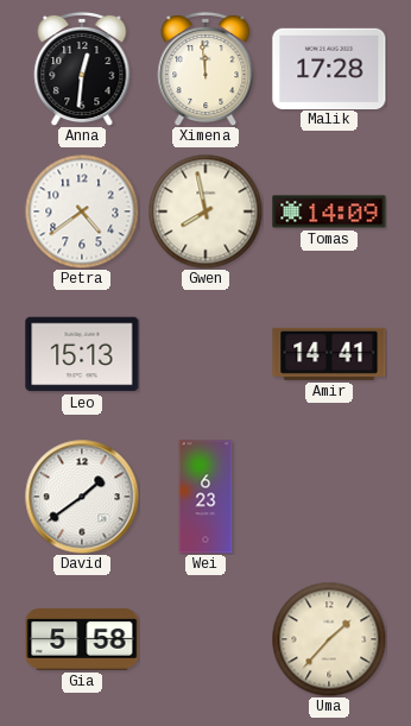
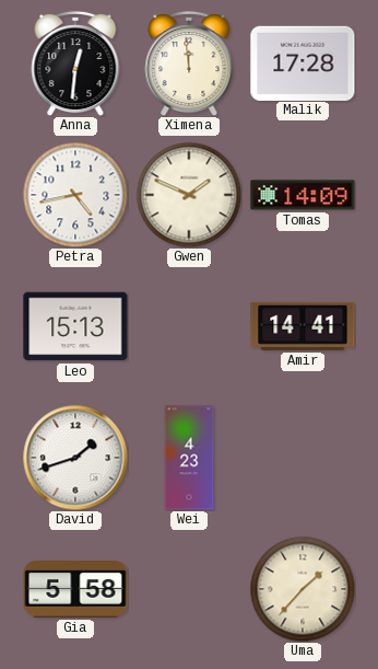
Petra: 4:39 -> 4:43 (75, 195)
Gwen: 7:58 -> 1:49 (189, 195)
David: 1:39 -> 1:42 (75, 458)
Wei: 6:23 -> 4:23 (189, 458)
